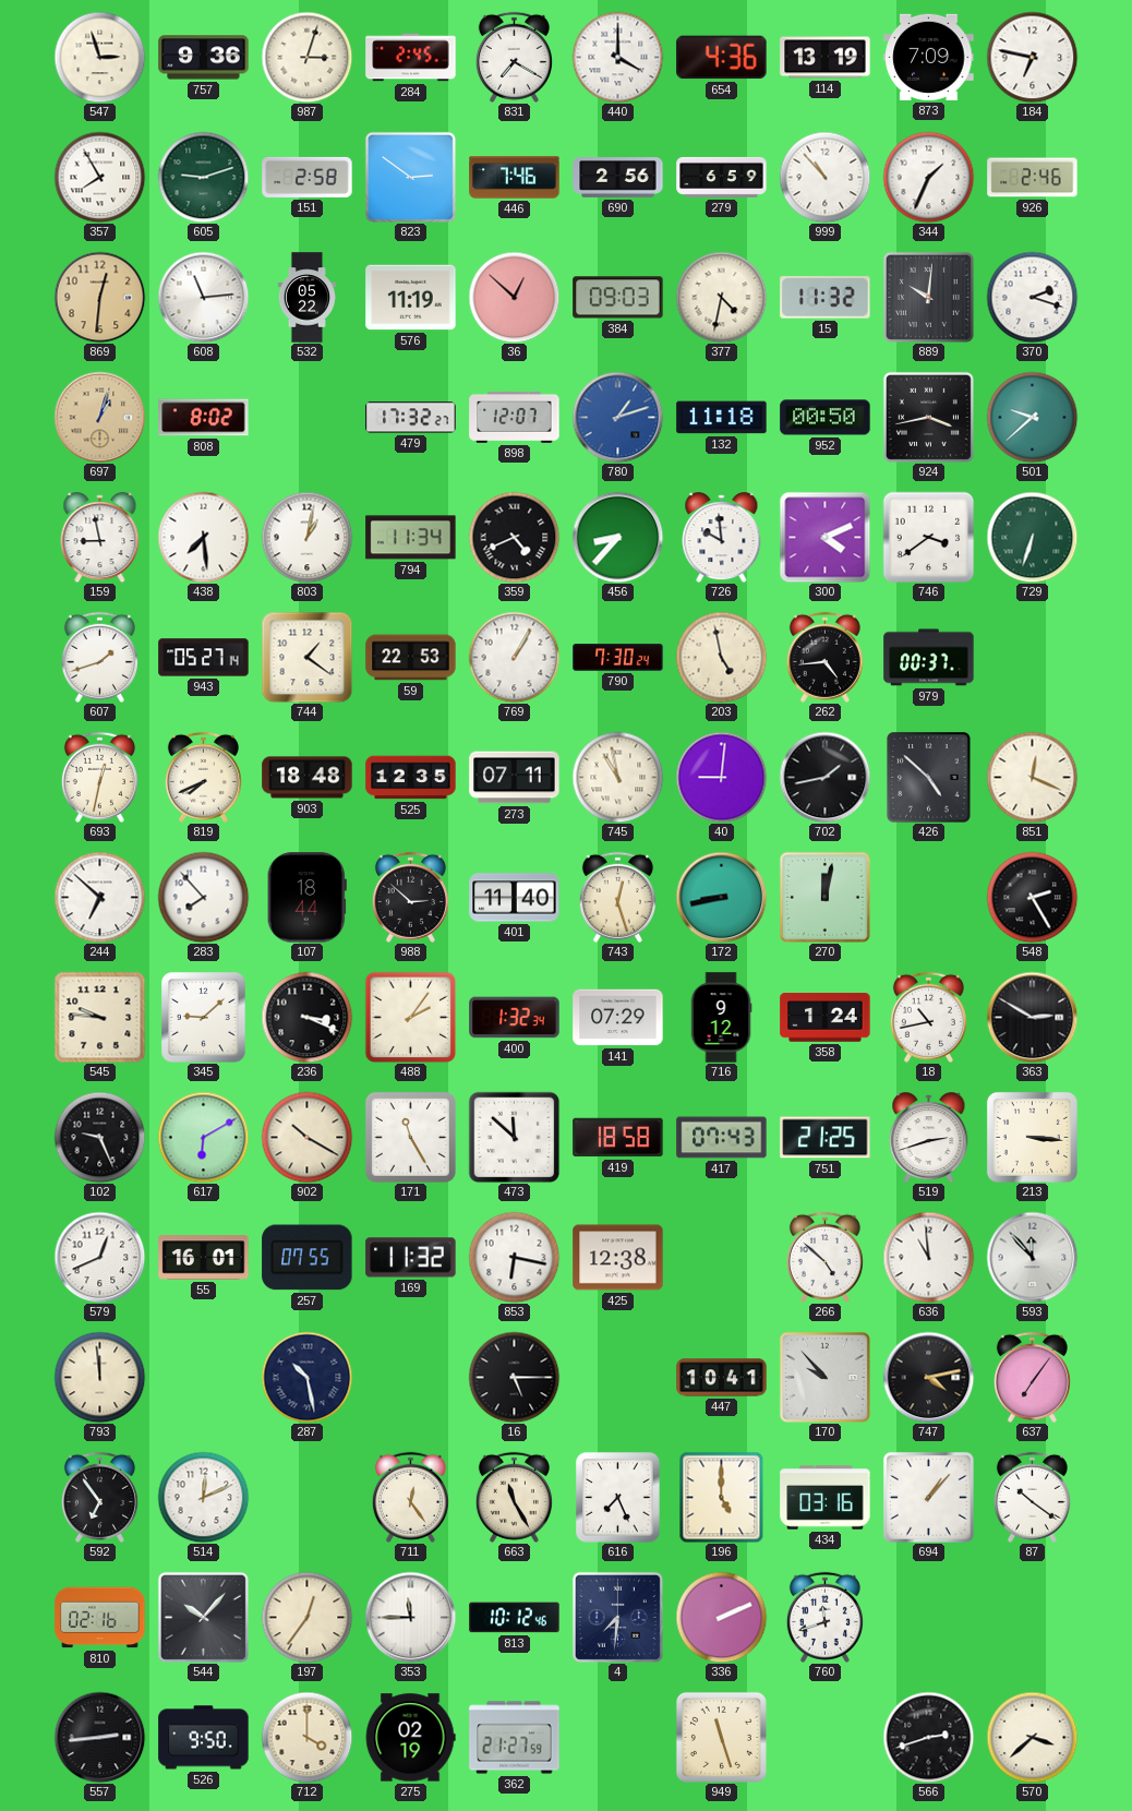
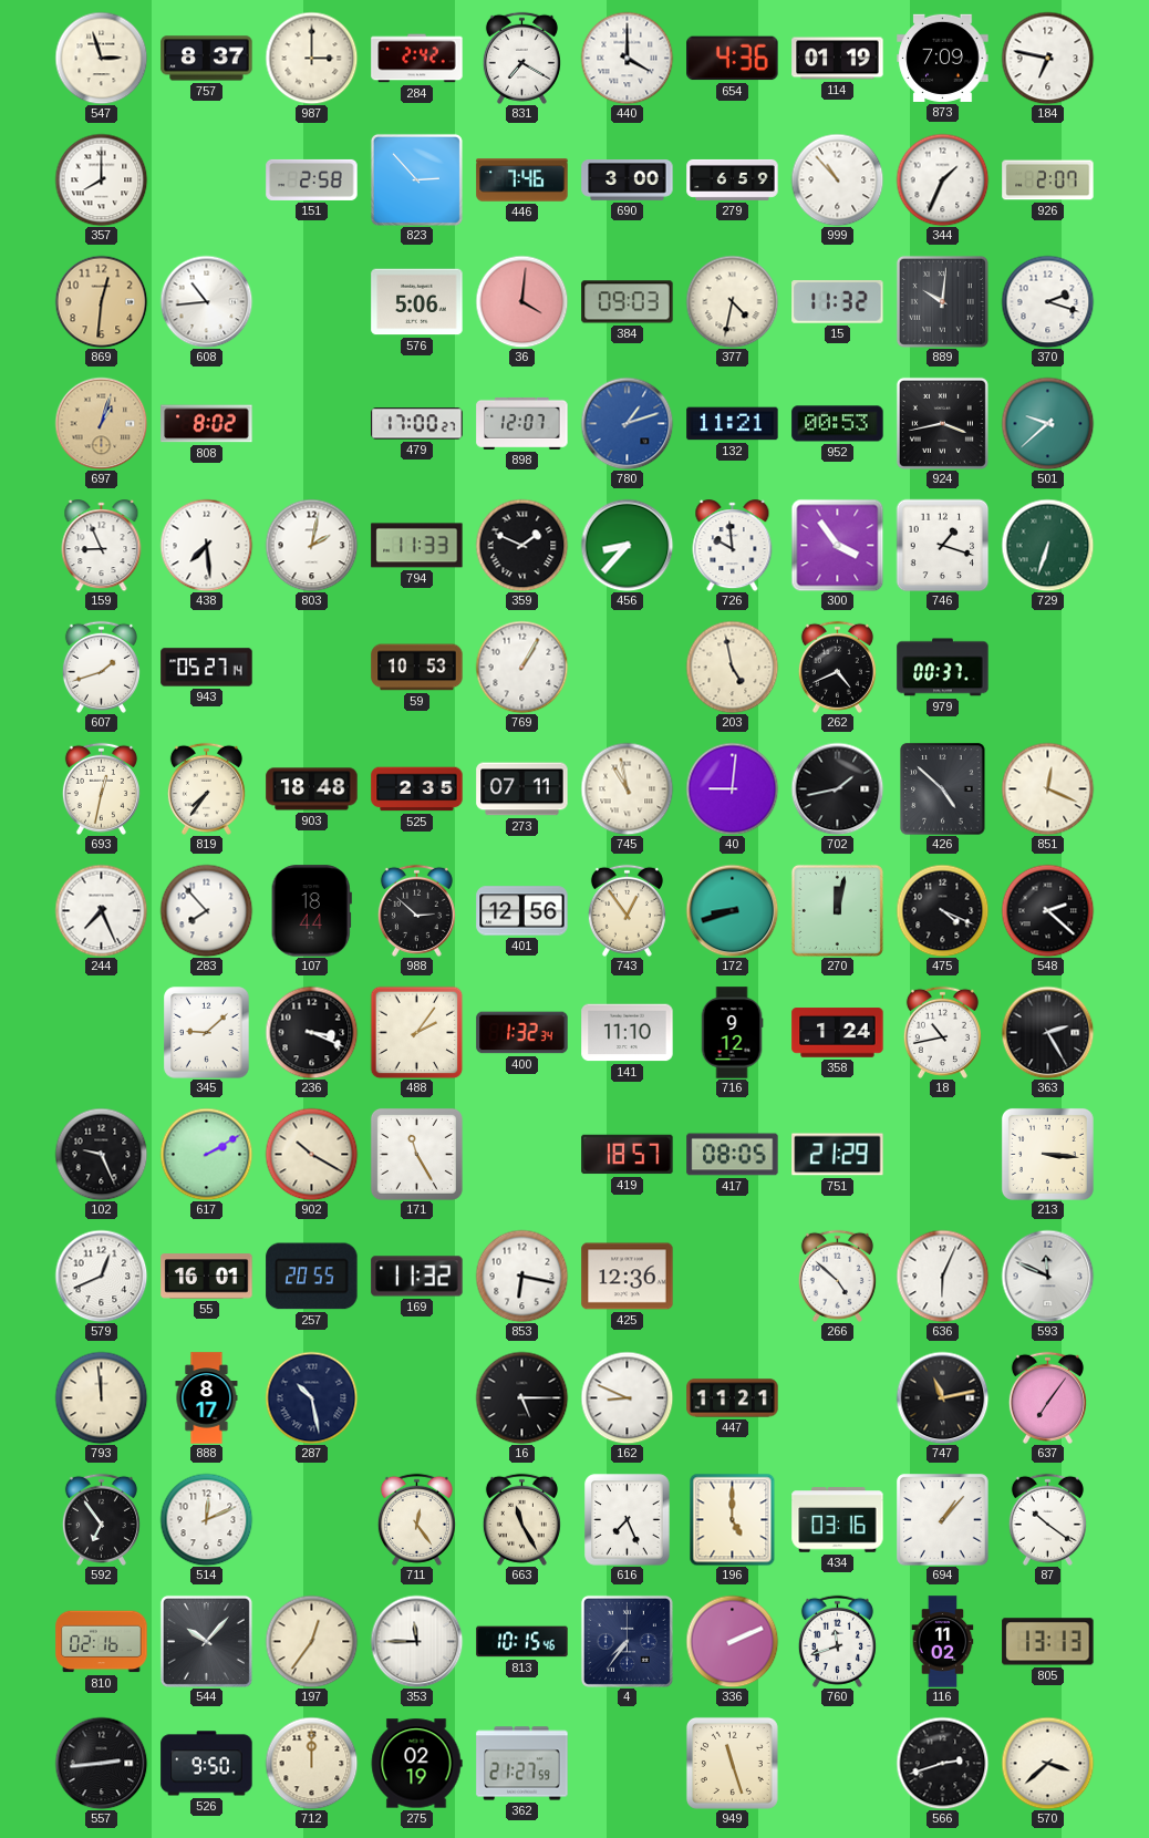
757: 9:36 -> 8:37 (207, 59)
987: 3:03 -> 3:00 (311, 58)
284: 2:45 -> 2:42 (417, 59)
114: 13:19 -> 01:19 (838, 59)
357: 7:55 -> 8:00 (101, 179)
605: 9:12 -> none (203, 177)
823: 2:51 -> 2:53 (416, 179)
690: 2:56 -> 3:00 (628, 180)
926: 2:46 -> 2:07 (1048, 180)
608: 11:14 -> 10:44 (206, 301)
532: 05:22 -> none (306, 298)
576: 11:19 -> 5:06 (417, 302)
36: 12:52 -> 4:01 (521, 301)
479: 17:32 -> 17:00 (417, 424)
132: 11:18 -> 11:21 (733, 424)
952: 00:50 -> 00:53 (838, 424)
159: 8:58 -> 8:56 (102, 546)
803: 1:02 -> 2:02 (311, 545)
794: 11:34 -> 11:33 (417, 546)
359: 4:41 -> 1:49 (521, 545)
300: 4:11 -> 3:54 (837, 545)
746: 3:39 -> 1:18 (942, 545)
744: 1:21 -> none (306, 657)
59: 22:53 -> 10:53 (417, 668)
790: 7:30 -> none (618, 658)
262: 4:44 -> 4:41 (837, 667)
819: 7:41 -> 7:36 (206, 788)
525: 12:35 -> 2:35 (417, 789)
244: 6:52 -> 7:26 (101, 910)
401: 11:40 -> 12:56 (522, 911)
743: 12:27 -> 12:54 (627, 910)
172: 8:43 -> 8:42 (732, 910)
475: none -> 4:19 (942, 910)
548: 2:25 -> 2:22 (1047, 910)
545: 9:46 -> none (99, 1017)
141: 07:29 -> 11:10 (628, 1033)
363: 2:50 -> 2:25 (1047, 1032)
617: 6:10 -> 2:10 (206, 1154)
473: 11:52 -> none (514, 1137)
419: 18:58 -> 18:57 (628, 1155)
417: 07:43 -> 08:05 (733, 1155)
751: 21:25 -> 21:29 (838, 1155)
519: 2:42 -> none (929, 1138)
257: 07:55 -> 20:55 (312, 1277)
425: 12:38 -> 12:36 (628, 1277)
636: 10:59 -> 6:04 (942, 1276)
593: 11:53 -> 11:49 (1047, 1276)
888: none -> 8:17 (207, 1398)
162: none -> 8:49 (627, 1397)
447: 10:41 -> 11:21 (733, 1398)
170: 9:53 -> none (824, 1377)
747: 4:13 -> 11:13 (942, 1397)
813: 10:12 -> 10:15 (522, 1642)
4: 7:31 -> 7:36 (627, 1641)
116: none -> 11:02 (943, 1642)
805: none -> 13:13 (1048, 1642)
712: 4:00 -> 12:00 (311, 1763)
